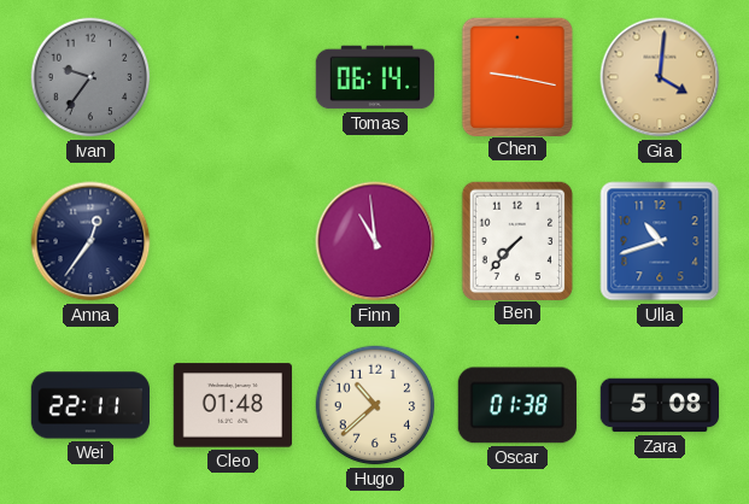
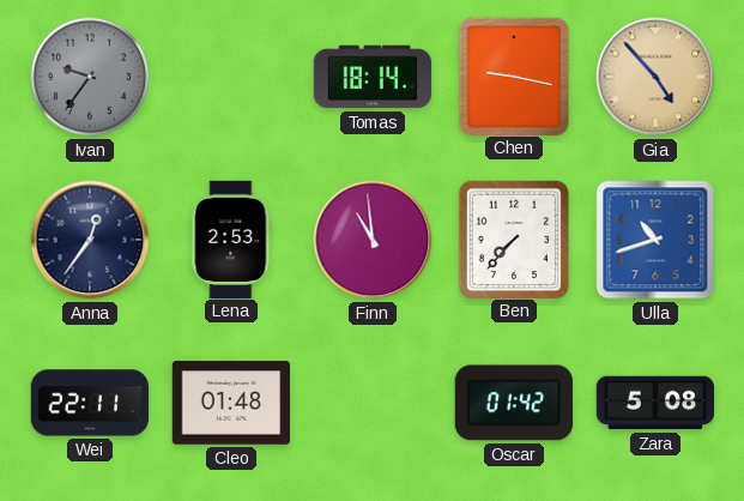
Tomas: 06:14 -> 18:14 (373, 77)
Gia: 4:01 -> 4:53 (655, 77)
Lena: none -> 2:53 (231, 239)
Hugo: 10:38 -> none (375, 405)
Oscar: 01:38 -> 01:42 (514, 403)
